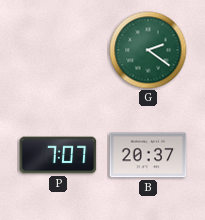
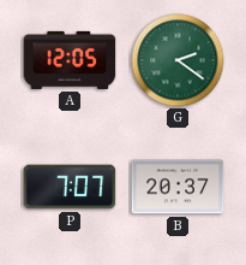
A: none -> 12:05 (70, 60)
